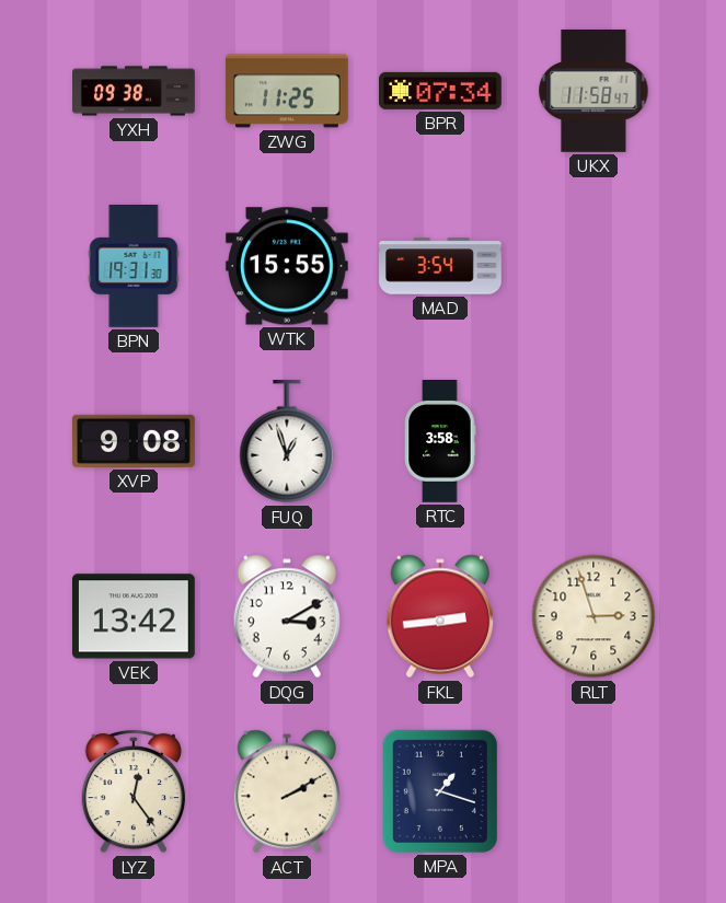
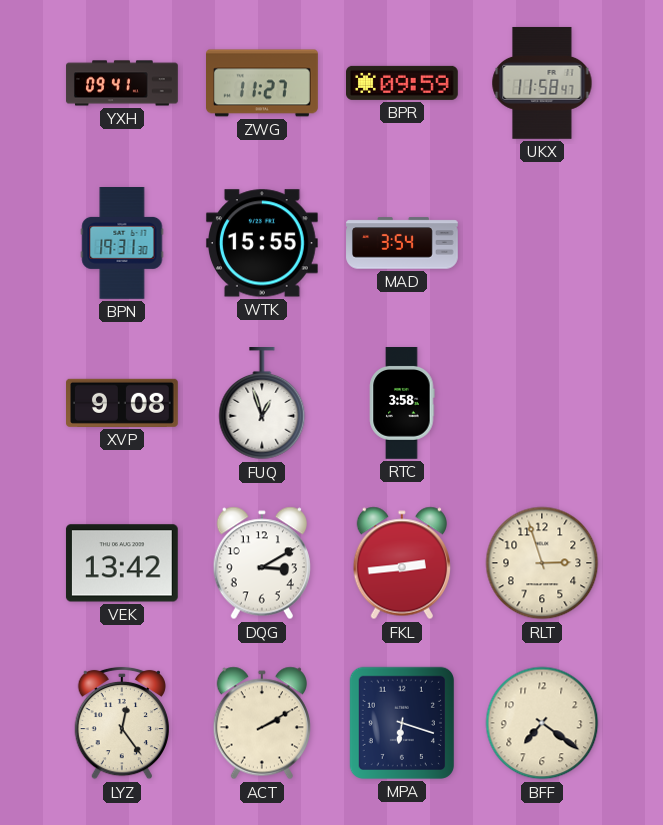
YXH: 09:38 -> 09:41 (122, 83)
ZWG: 11:25 -> 11:27 (263, 83)
BPR: 07:34 -> 09:59 (403, 83)
MPA: 1:18 -> 6:18 (402, 723)
BFF: none -> 7:21 (542, 723)
